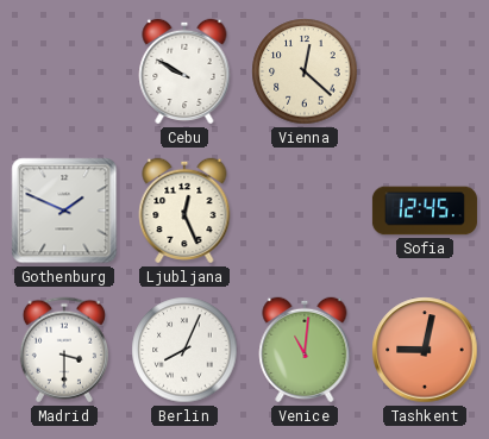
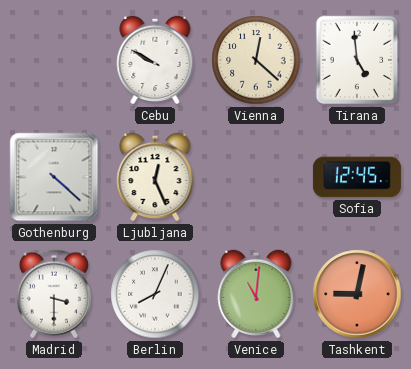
Tirana: none -> 4:59 (357, 60)
Gothenburg: 1:49 -> 4:22 (54, 177)
